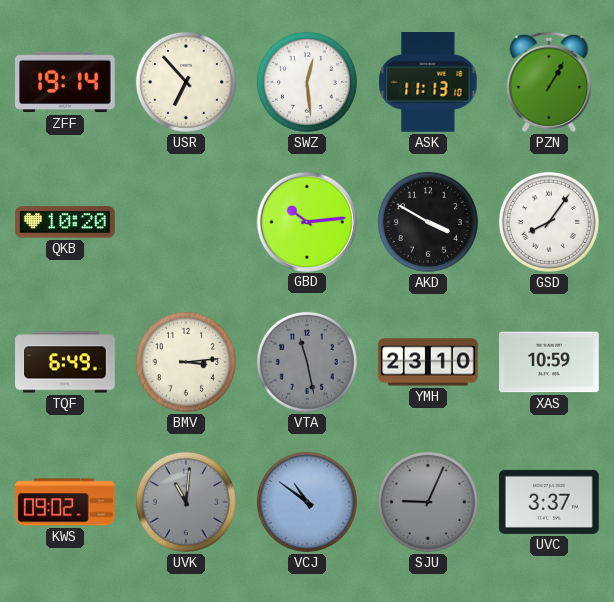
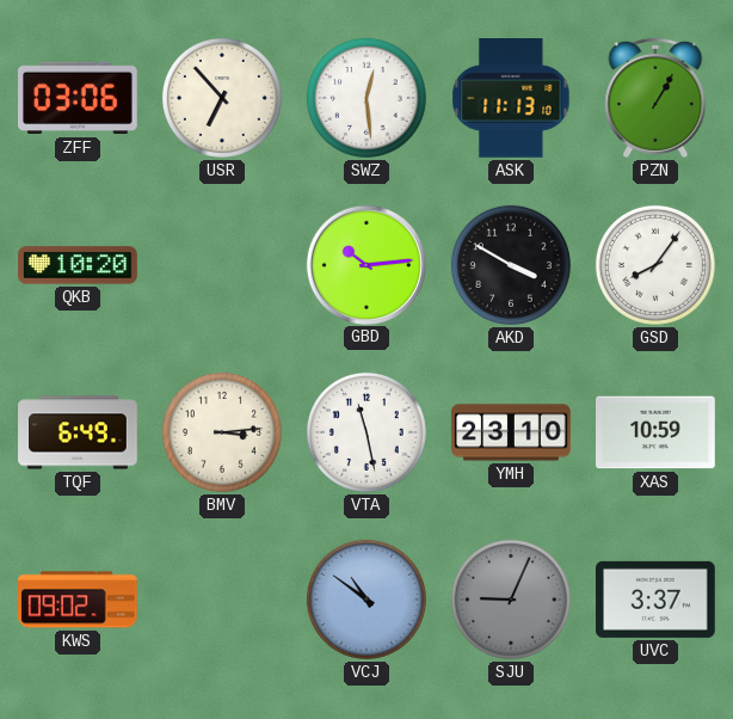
ZFF: 19:14 -> 03:06 (79, 98)
VTA dial: grey -> white (366, 432)
UVK: 11:01 -> none (186, 502)
